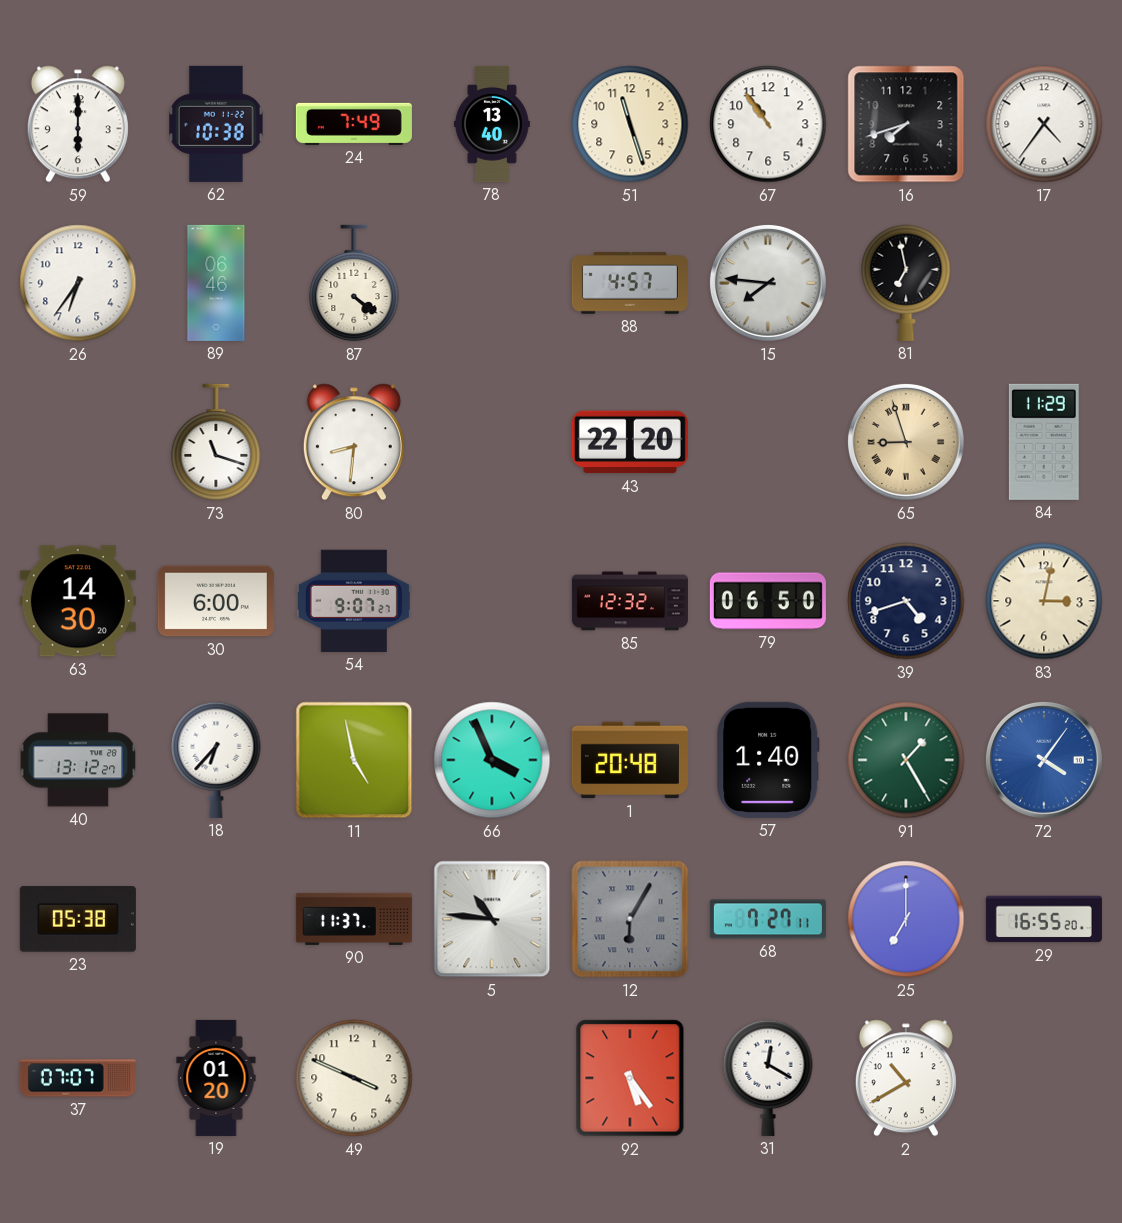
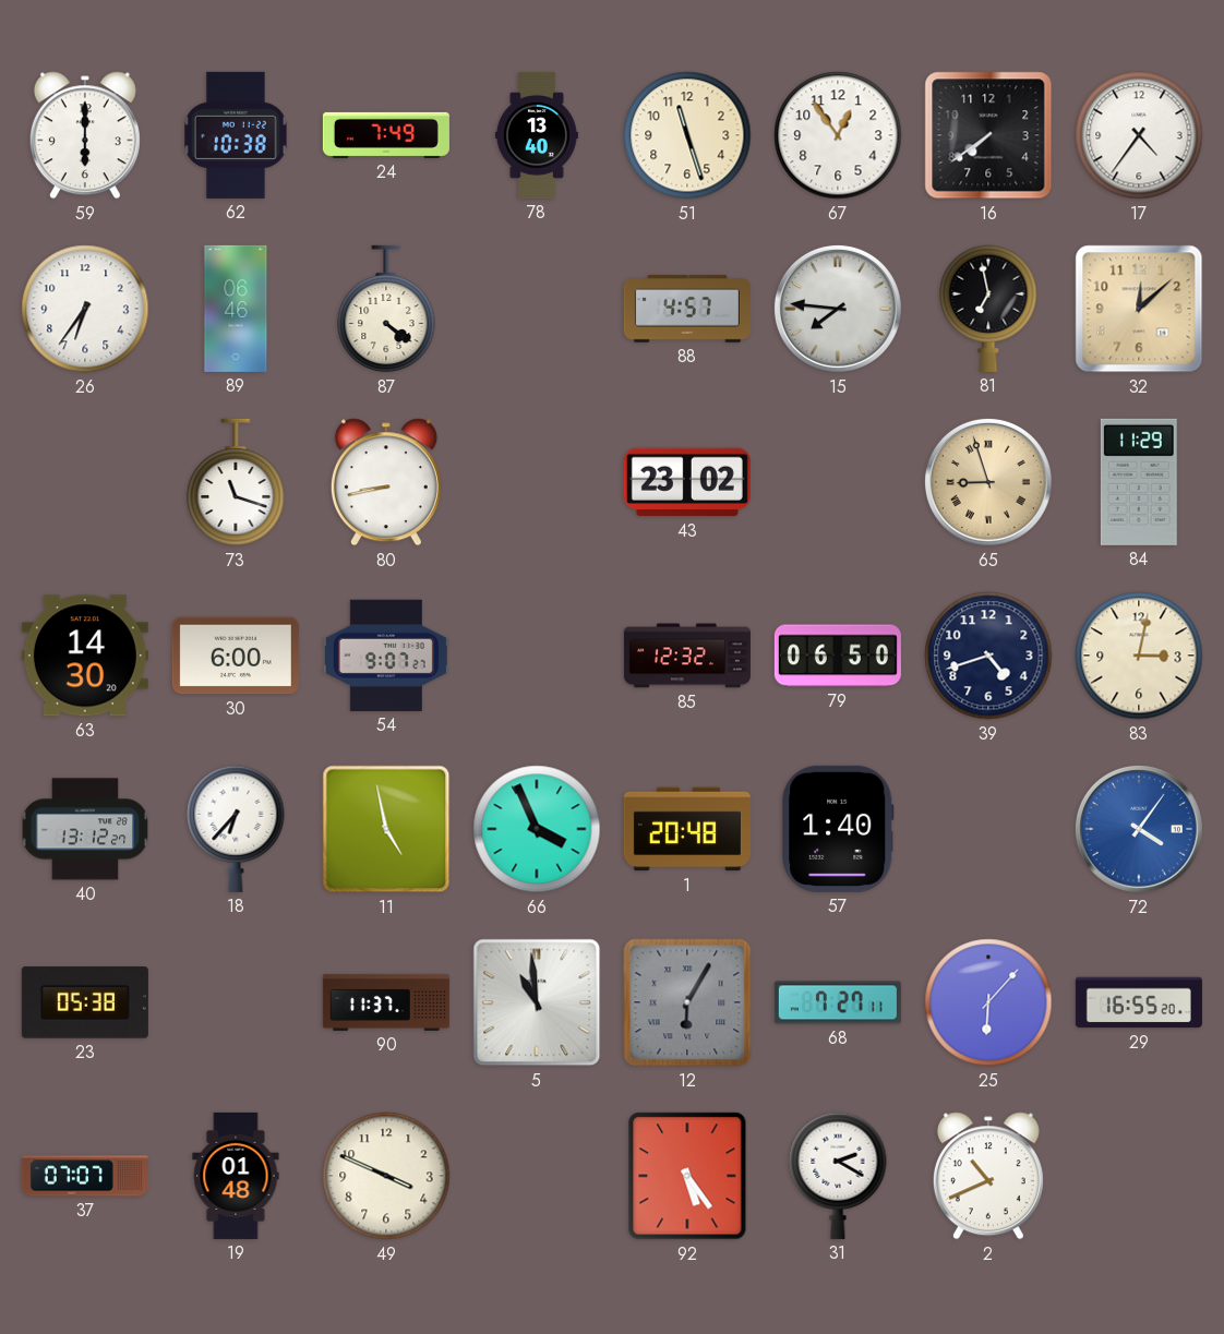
67: 10:54 -> 12:54 (838, 135)
16: 7:42 -> 7:39 (988, 135)
32: none -> 12:08 (1139, 309)
80: 8:31 -> 8:43 (386, 482)
43: 22:20 -> 23:02 (687, 482)
91: 1:25 -> none (906, 760)
5: 10:46 -> 10:59 (537, 1002)
25: 7:00 -> 6:07 (988, 1002)
19: 01:20 -> 01:48 (236, 1176)
31: 12:20 -> 2:20 (838, 1176)
2: 10:40 -> 10:41 (988, 1176)
